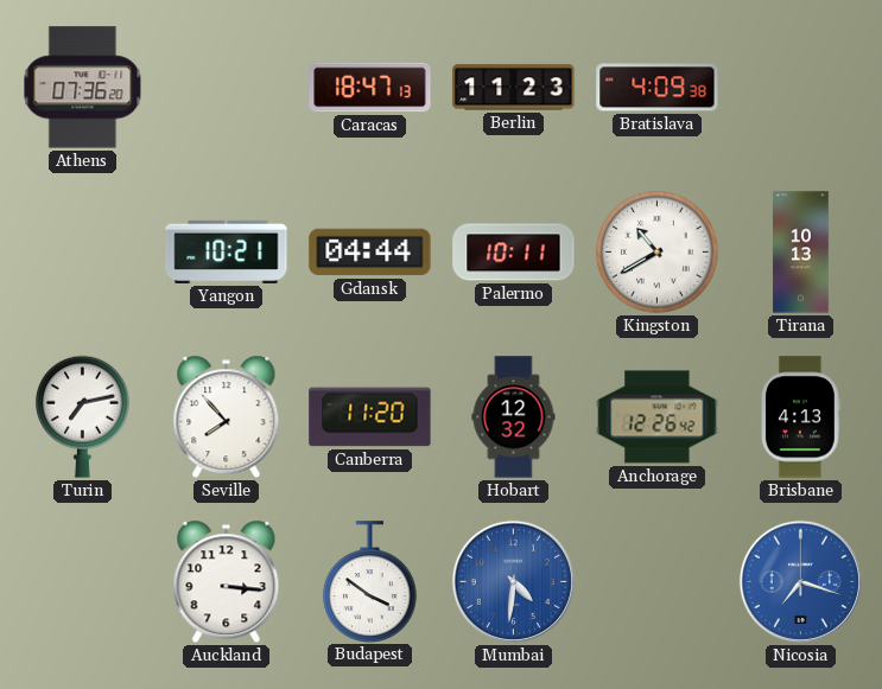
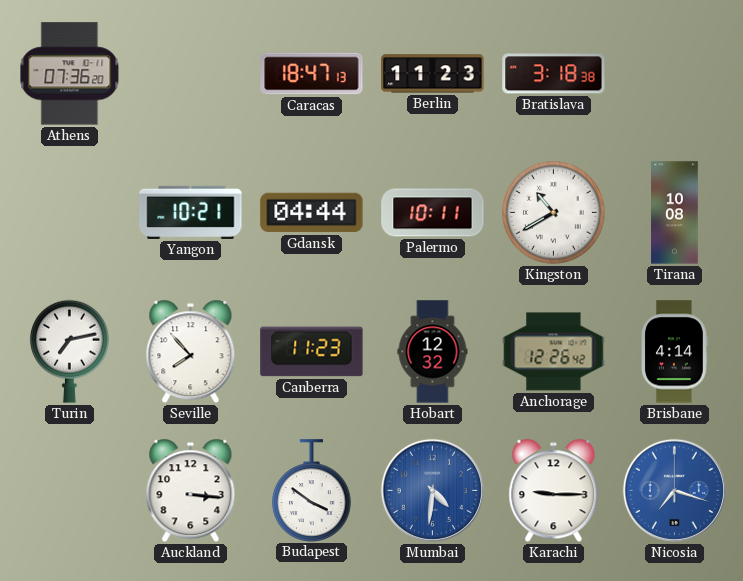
Bratislava: 4:09 -> 3:18 (554, 74)
Tirana: 10:13 -> 10:08 (675, 213)
Canberra: 11:20 -> 11:23 (312, 352)
Brisbane: 4:13 -> 4:14 (675, 352)
Karachi: none -> 9:15 (554, 491)
